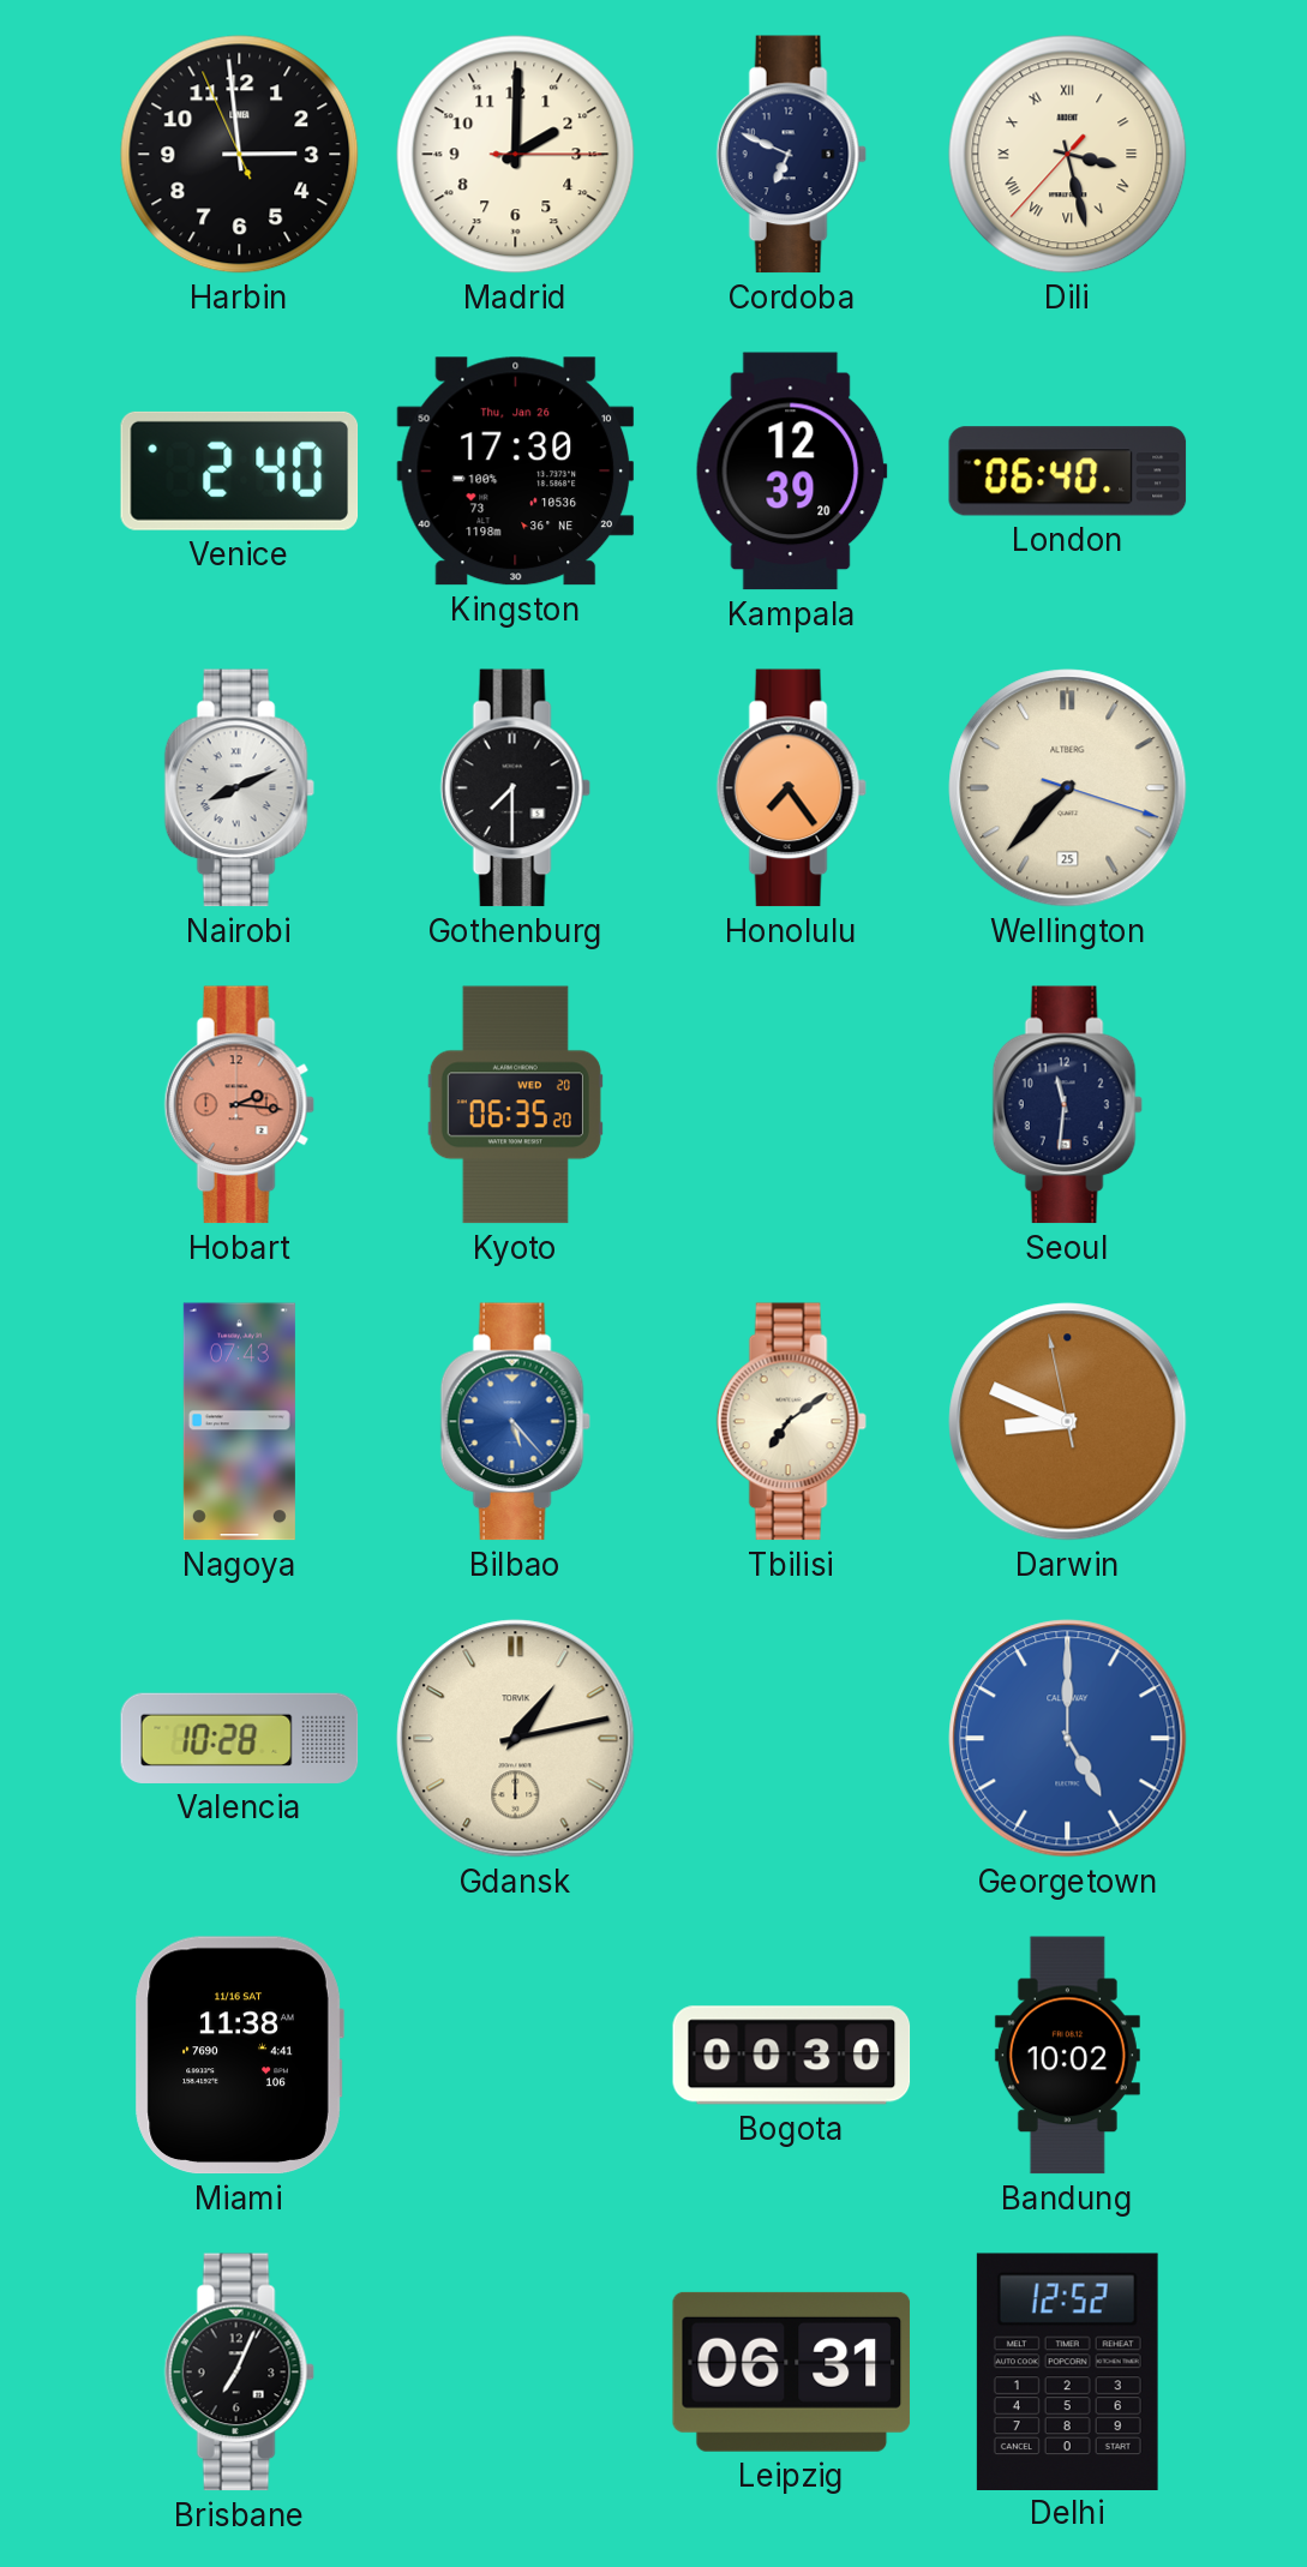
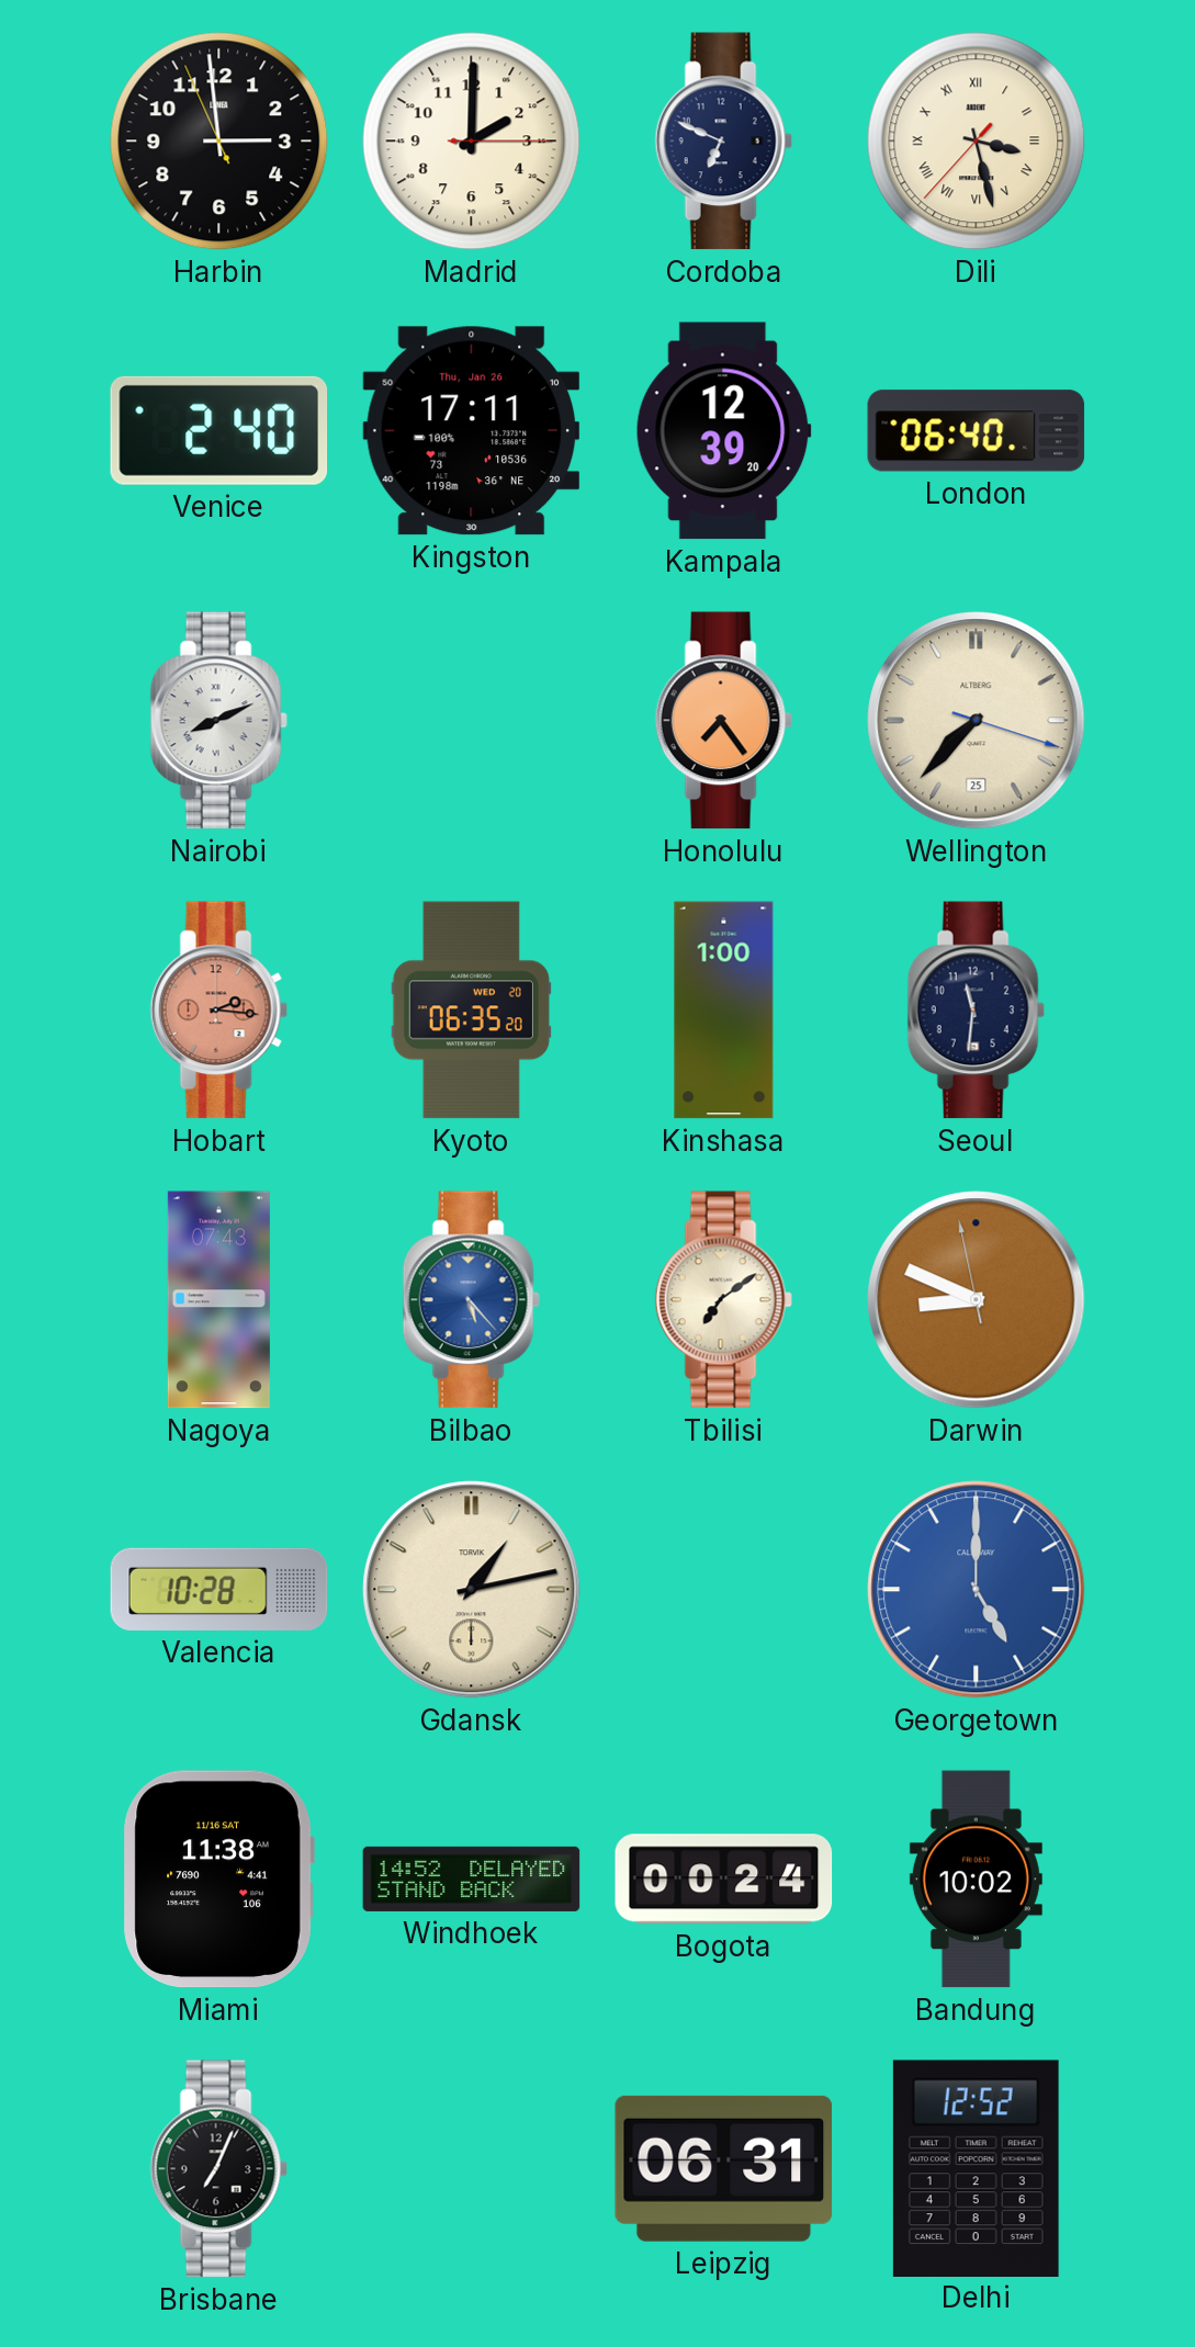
Kingston: 17:30 -> 17:11 (472, 431)
Gothenburg: 7:30 -> none (515, 788)
Kinshasa: none -> 1:00 (724, 1011)
Windhoek: none -> 14:52 (472, 1878)
Bogota: 00:30 -> 00:24 (724, 1880)
